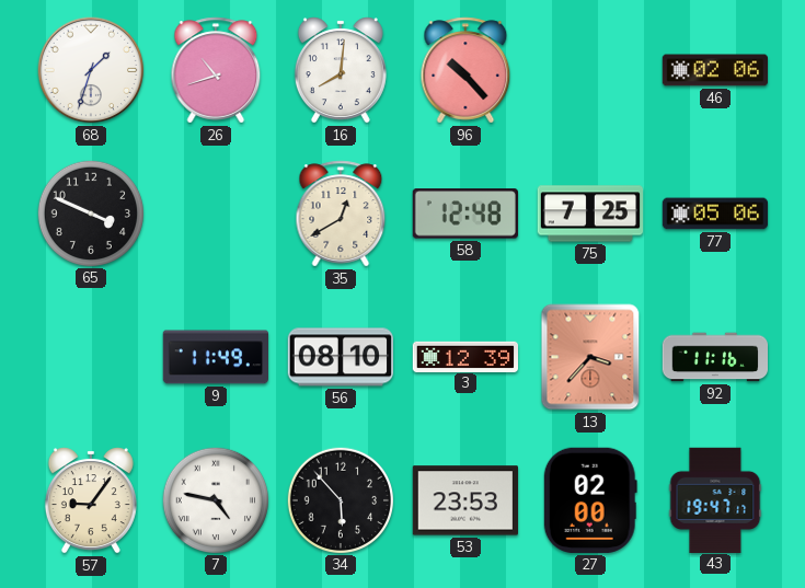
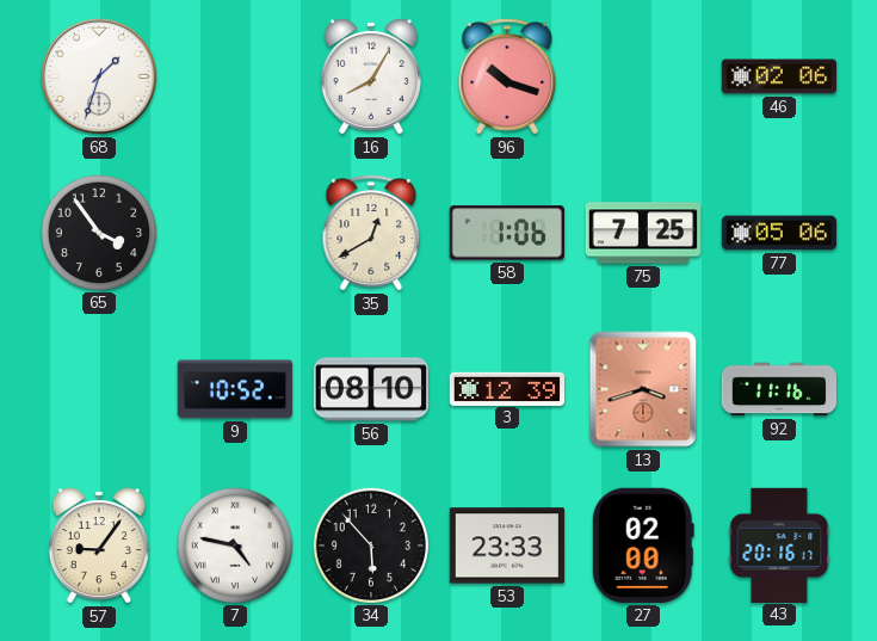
26: 10:42 -> none (216, 70)
16: 8:01 -> 8:05 (371, 76)
96: 10:23 -> 10:18 (507, 76)
65: 3:49 -> 3:54 (98, 232)
58: 12:48 -> 1:06 (507, 233)
9: 11:49 -> 10:52 (234, 389)
13: 3:37 -> 3:42 (643, 389)
53: 23:53 -> 23:33 (506, 546)
43: 19:47 -> 20:16 (779, 544)
